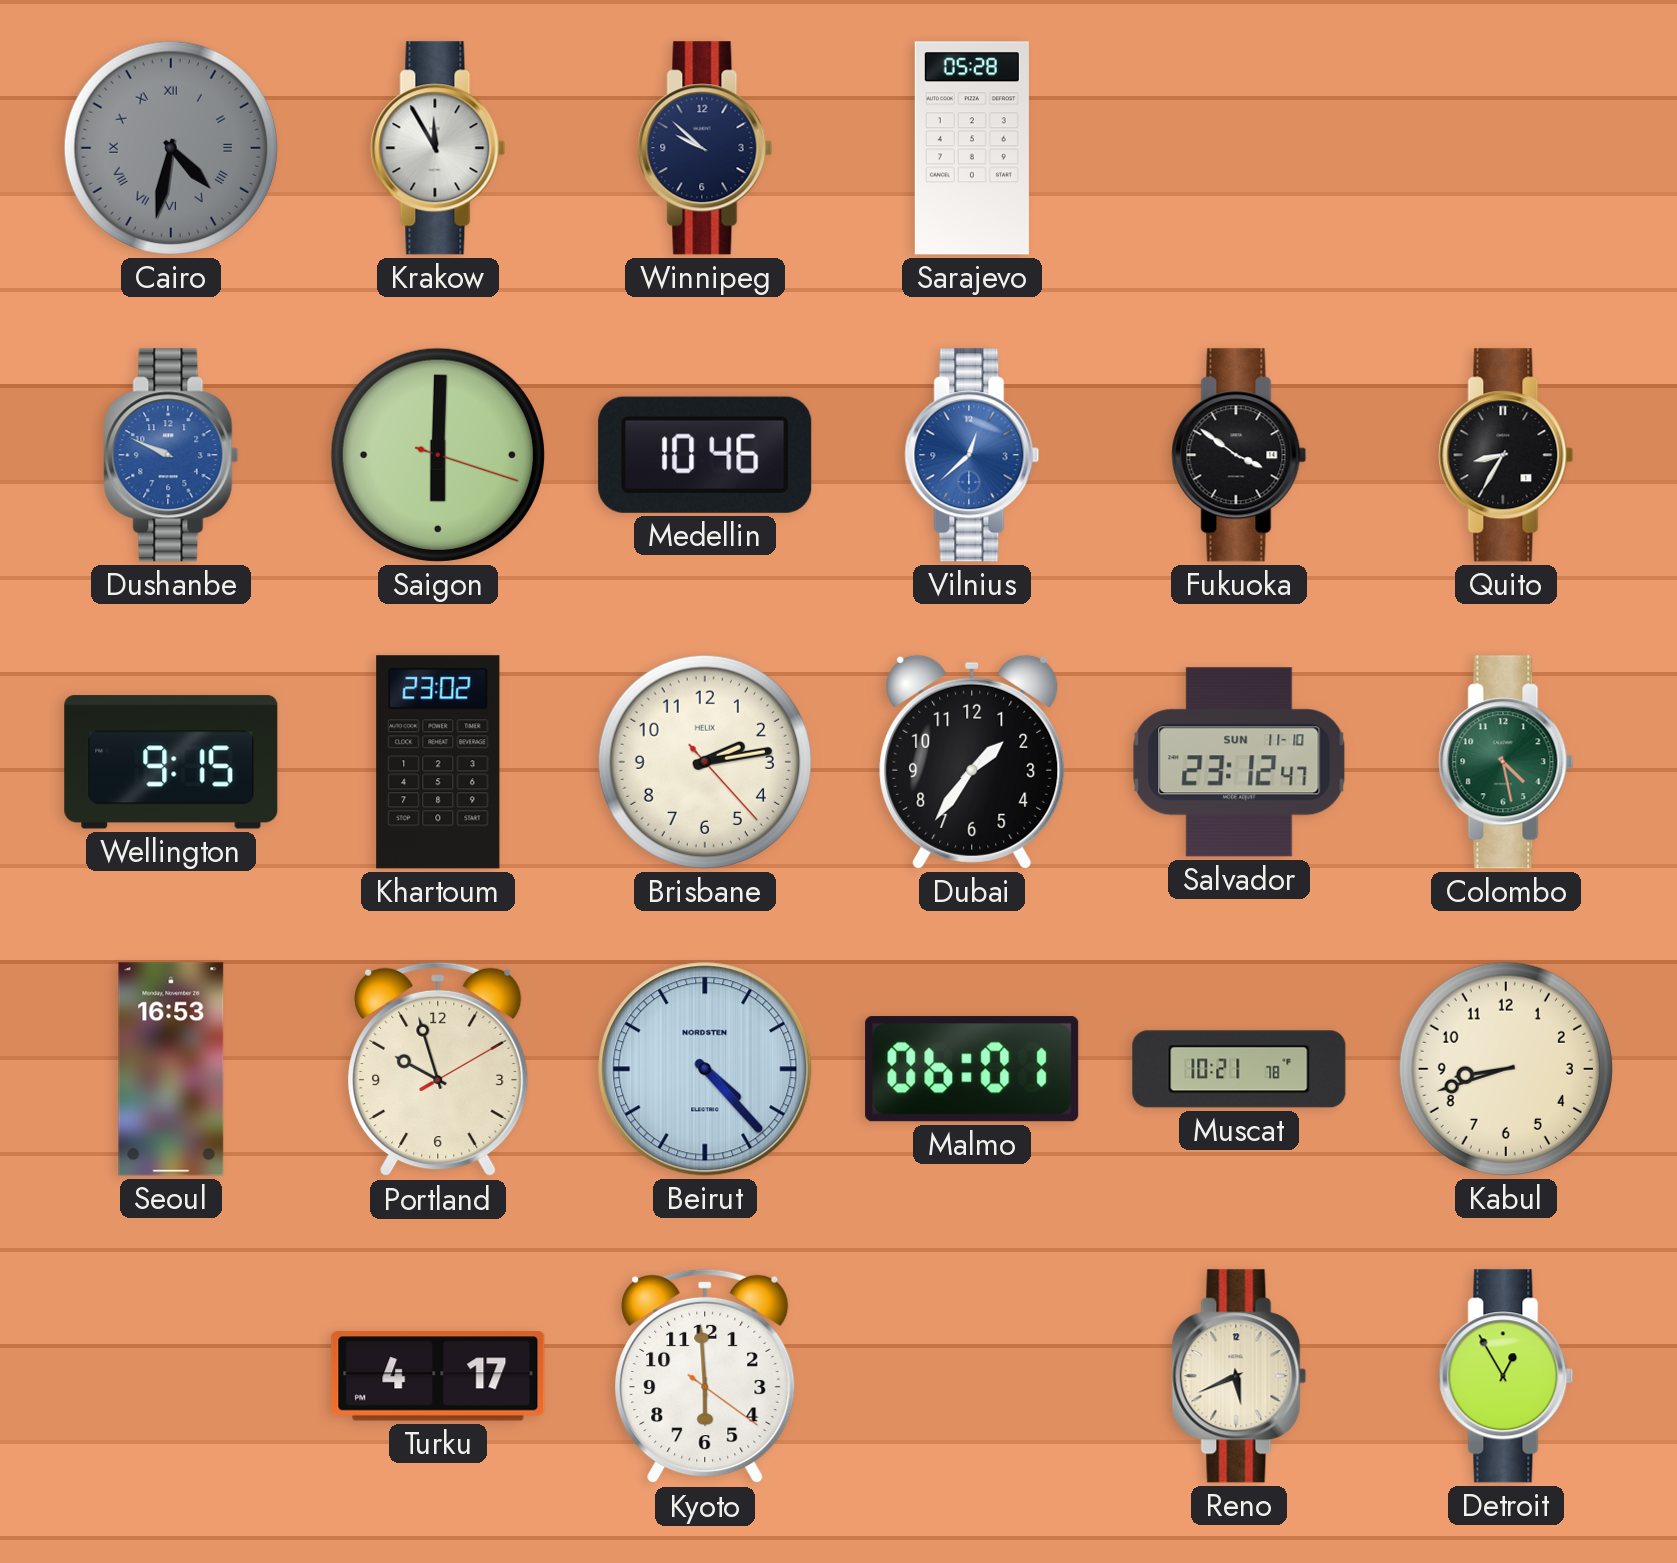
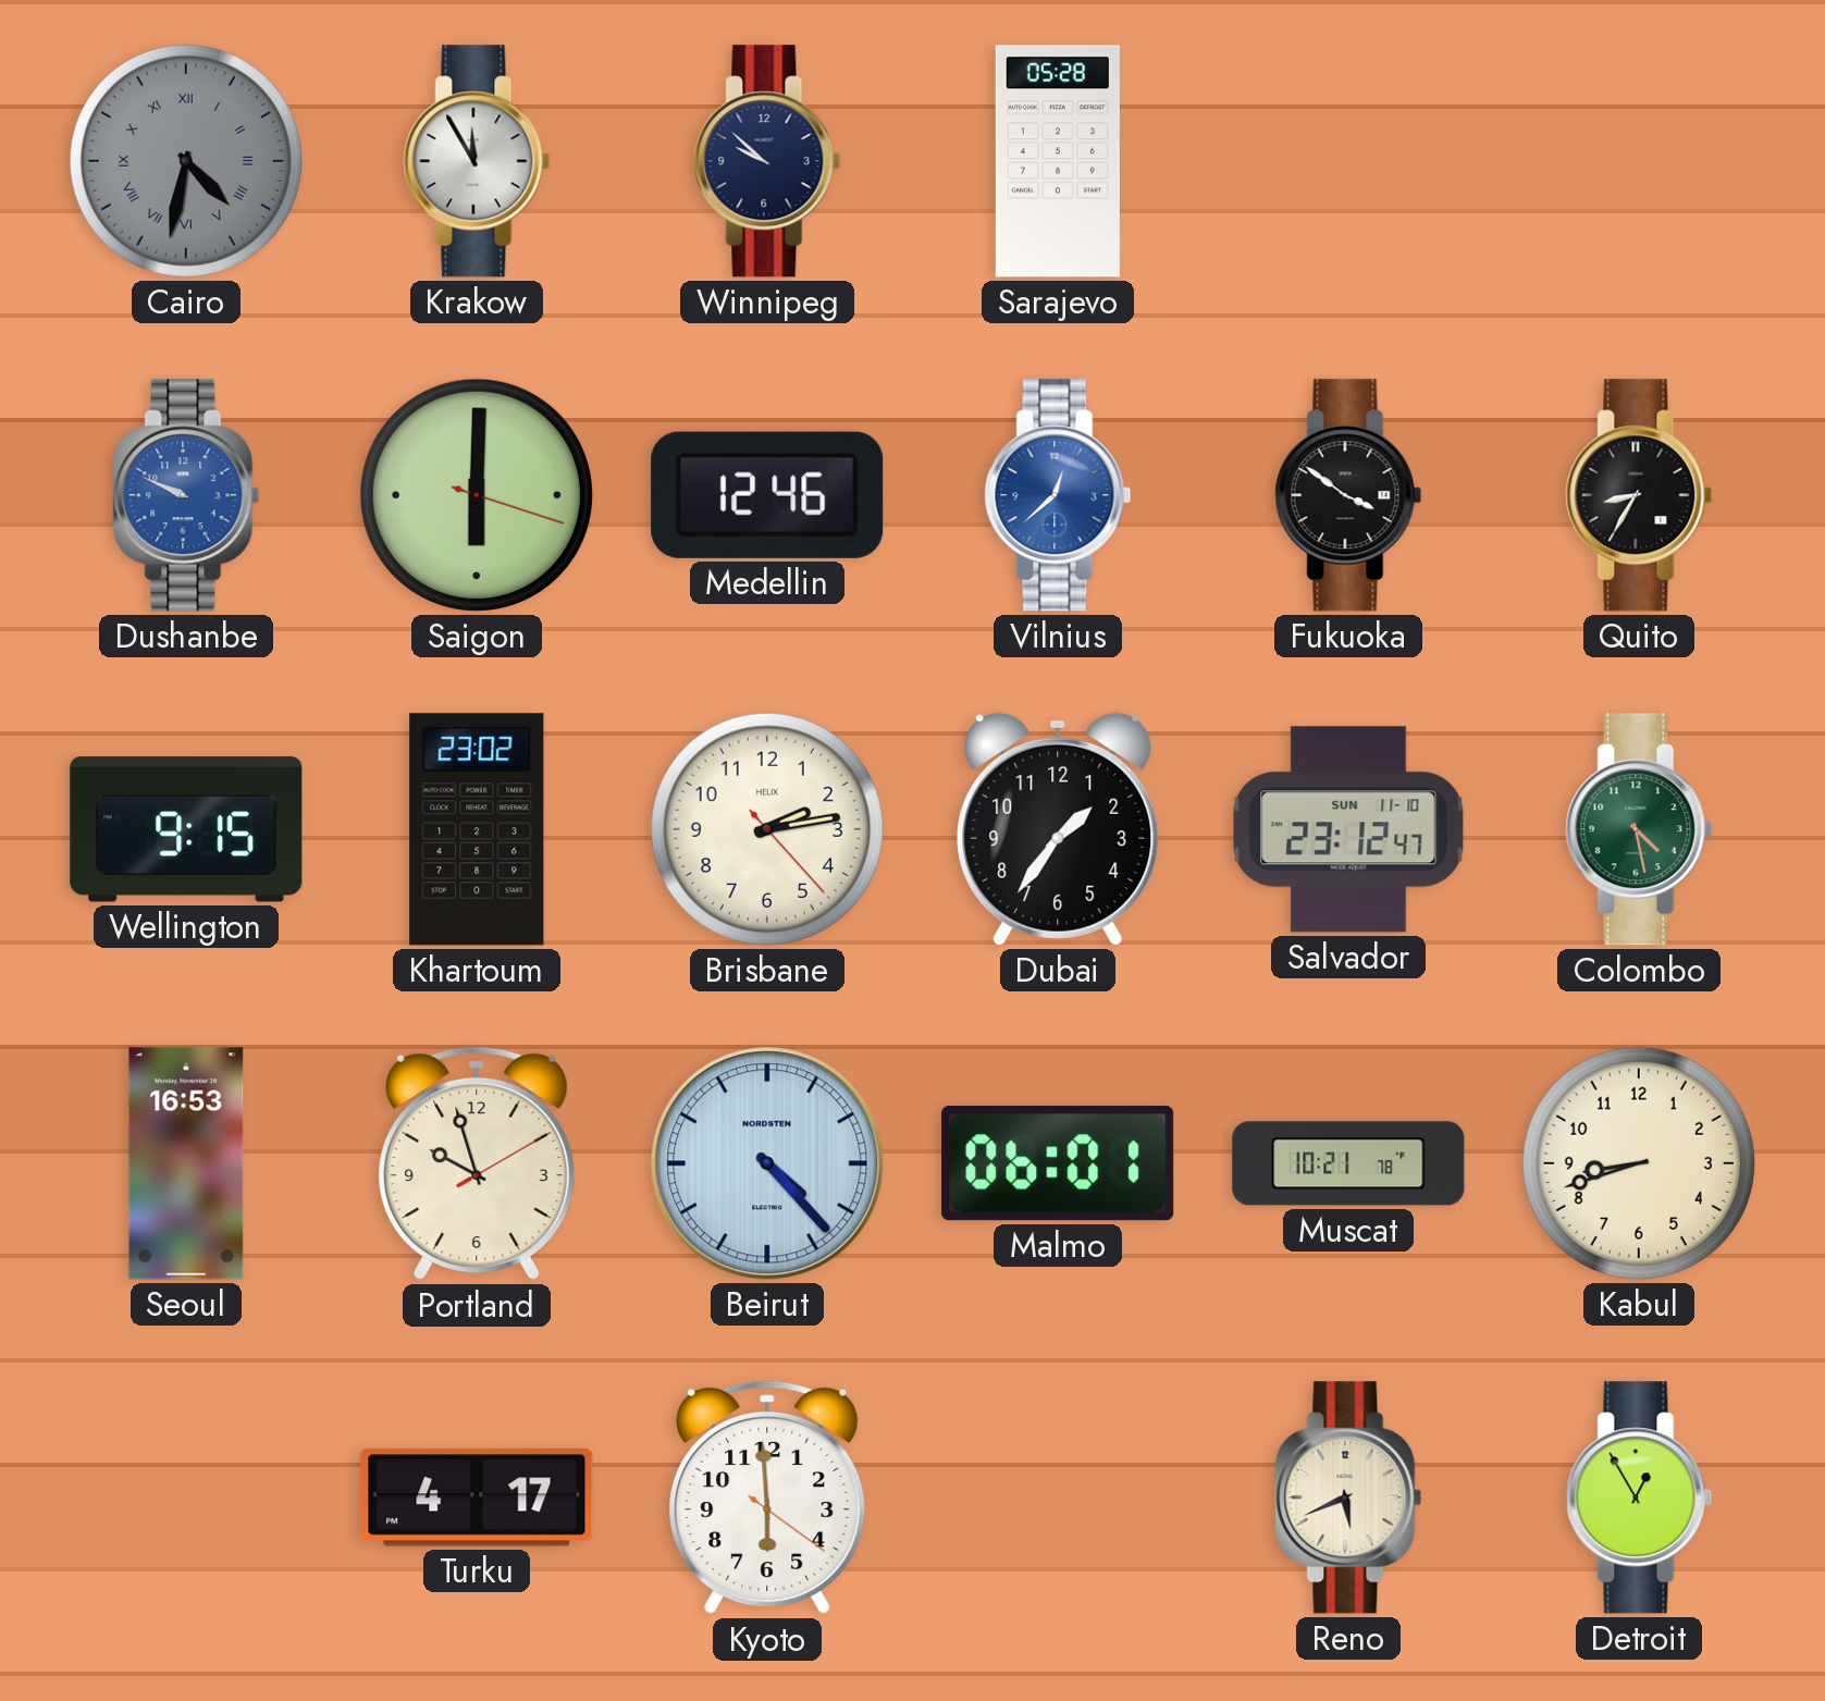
Medellin: 10:46 -> 12:46 (767, 495)
